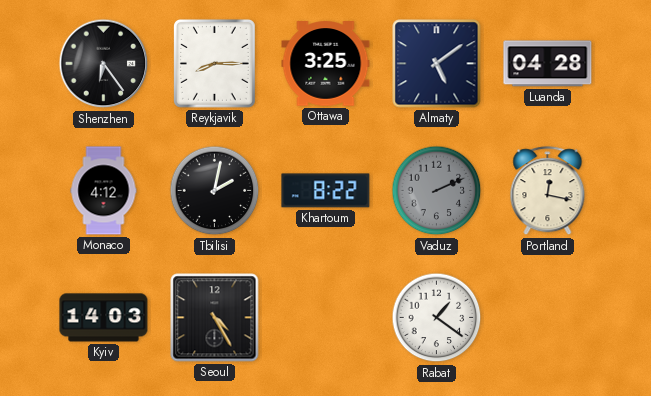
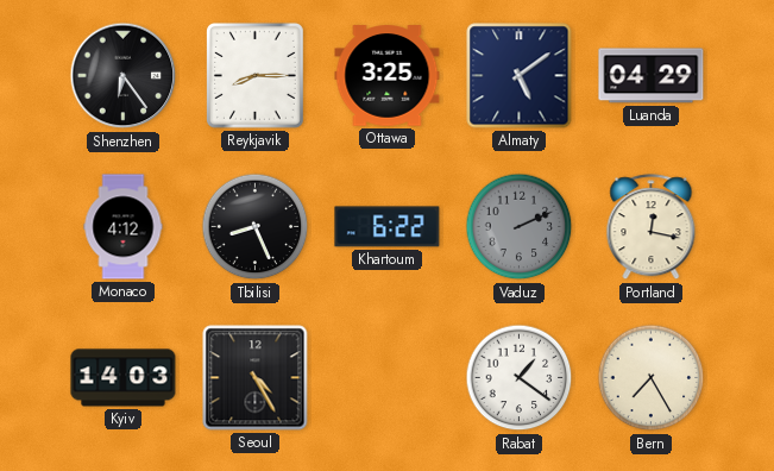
Luanda: 04:28 -> 04:29 (652, 76)
Tbilisi: 2:02 -> 8:26 (256, 227)
Khartoum: 8:22 -> 6:22 (388, 227)
Bern: none -> 7:25 (652, 378)
